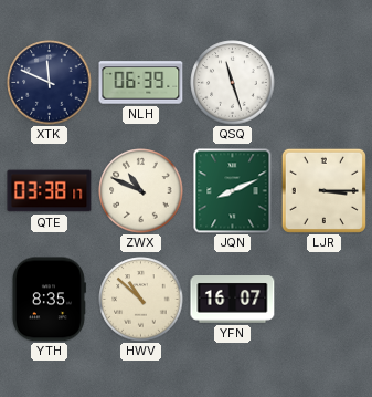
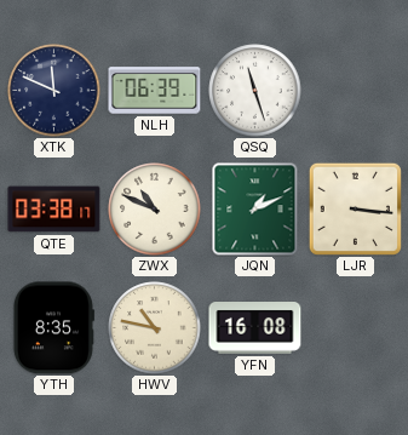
JQN: 8:11 -> 1:11 (255, 210)
LJR: 3:15 -> 3:16 (355, 208)
HWV: 10:52 -> 10:47 (155, 328)
YFN: 16:07 -> 16:08 (255, 328)
